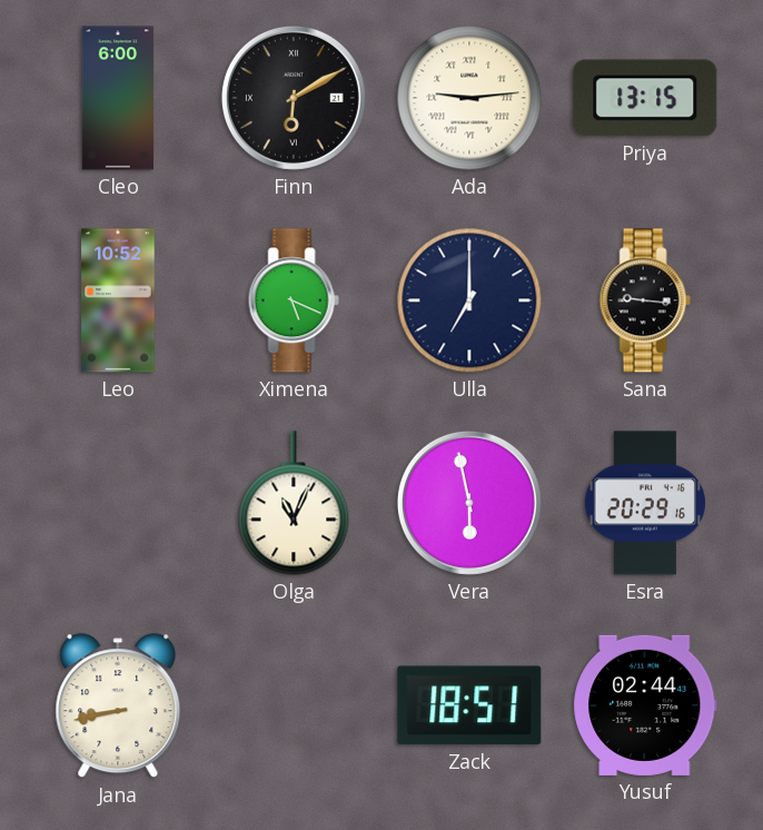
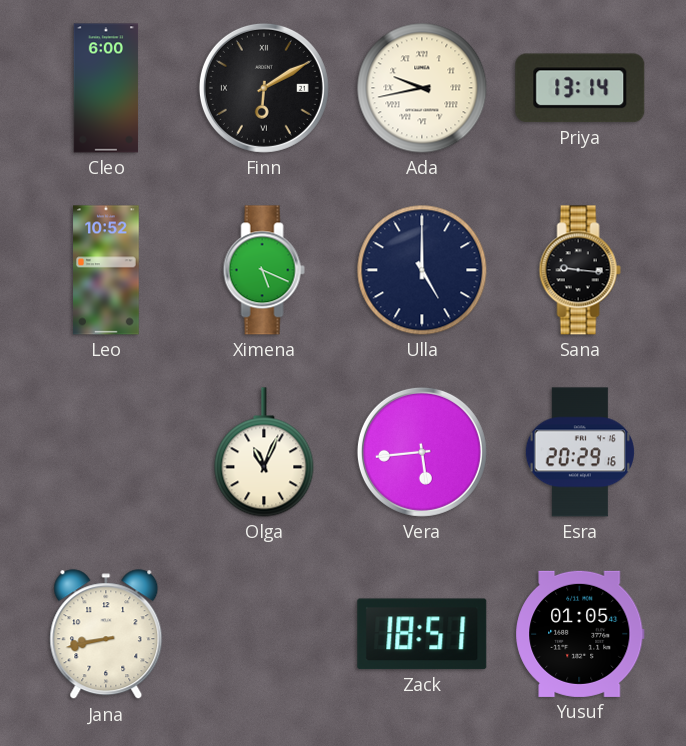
Ada: 9:14 -> 9:43 (422, 88)
Priya: 13:15 -> 13:14 (580, 88)
Ulla: 7:00 -> 5:00 (422, 270)
Vera: 5:58 -> 5:44 (422, 452)
Yusuf: 02:44 -> 01:05 (580, 634)
